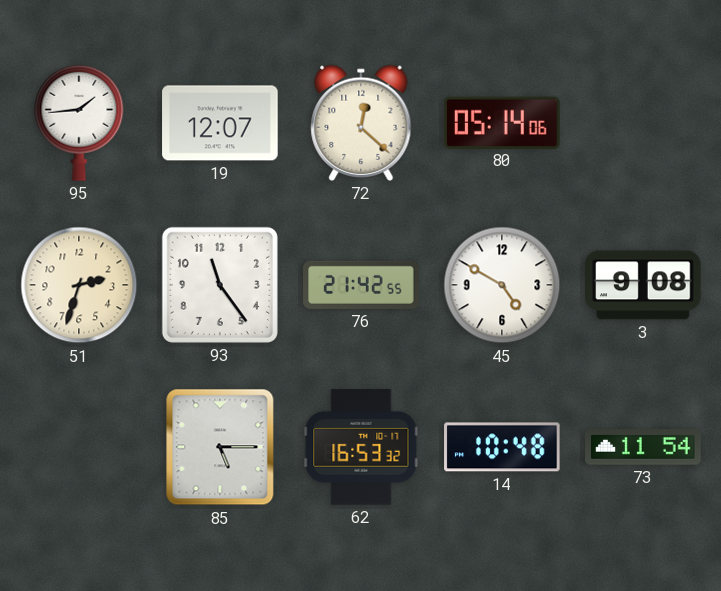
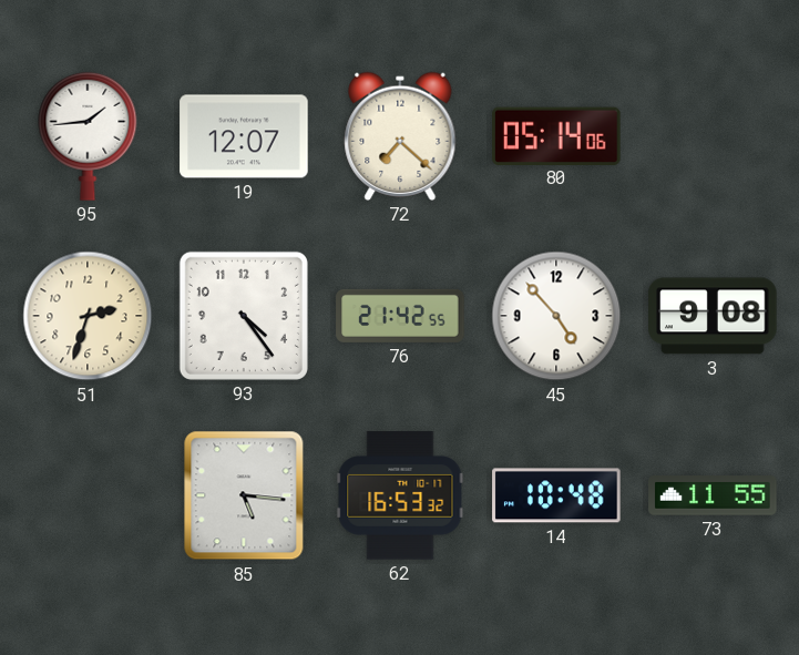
72: 12:22 -> 7:22 (400, 136)
93: 11:24 -> 4:24 (244, 316)
45: 4:50 -> 4:53 (556, 316)
85: 5:15 -> 5:16 (244, 495)
73: 11:54 -> 11:55 (713, 495)
